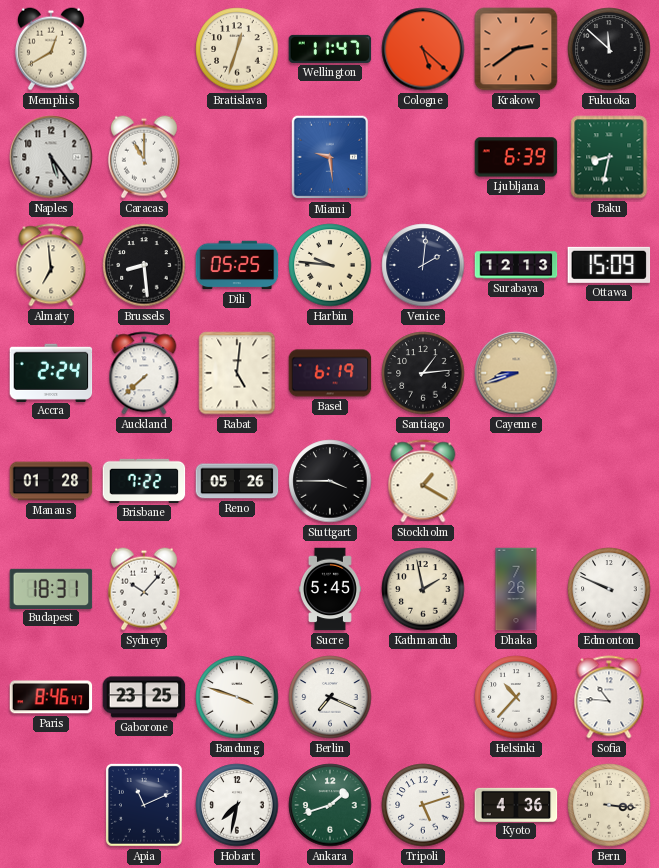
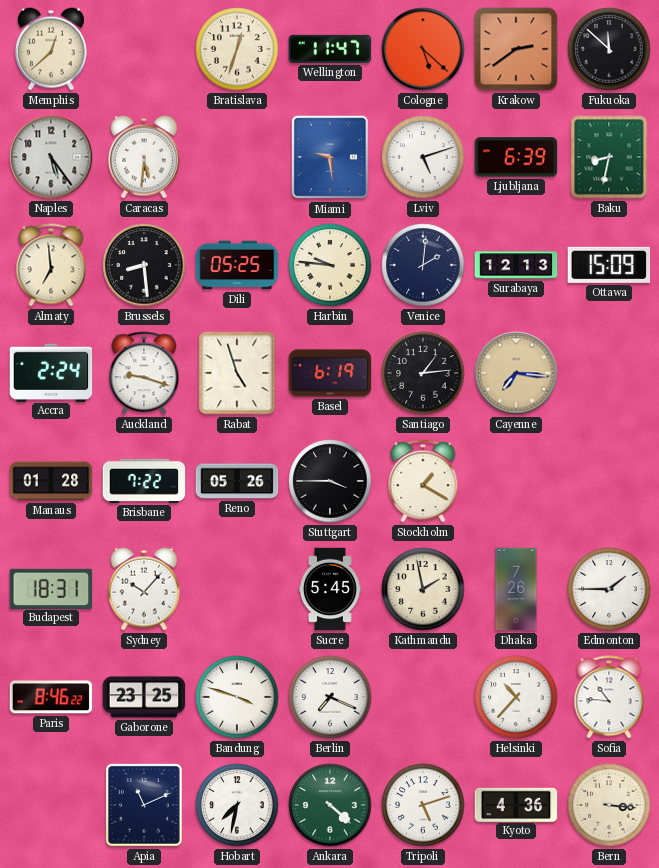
Memphis: 12:40 -> 12:38 (51, 49)
Caracas: 11:00 -> 5:31 (144, 157)
Lviv: none -> 5:12 (423, 157)
Auckland: 7:38 -> 9:18 (144, 373)
Rabat: 5:01 -> 4:57 (237, 373)
Cayenne: 8:42 -> 7:16 (516, 373)
Edmonton: 9:49 -> 1:45 (609, 589)
Paris: 8:46:47 -> 8:46:22 (51, 697)
Ankara: 1:42 -> 4:22 (330, 805)
